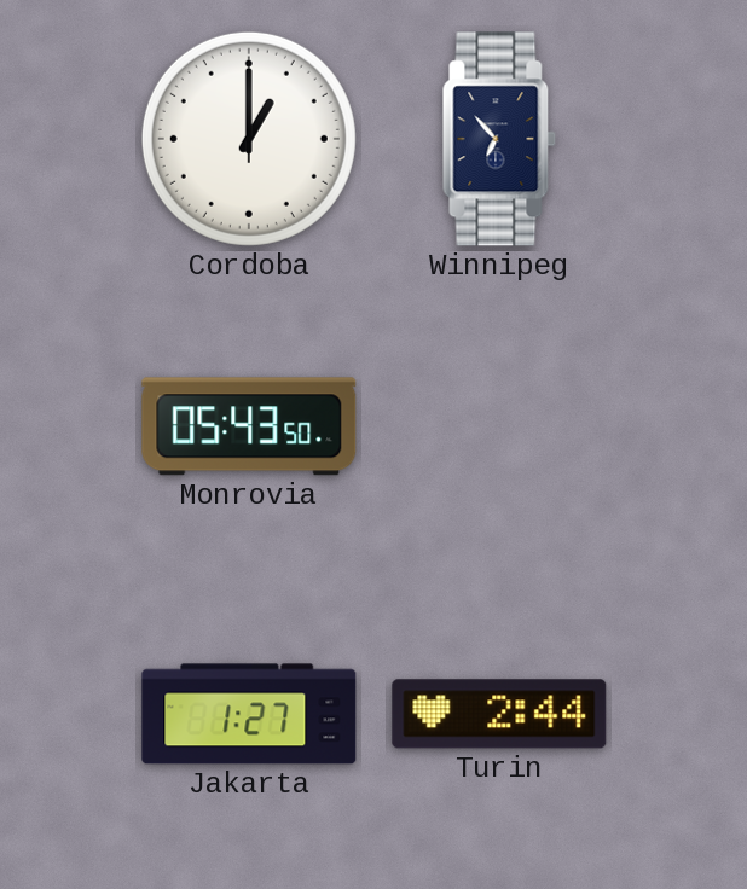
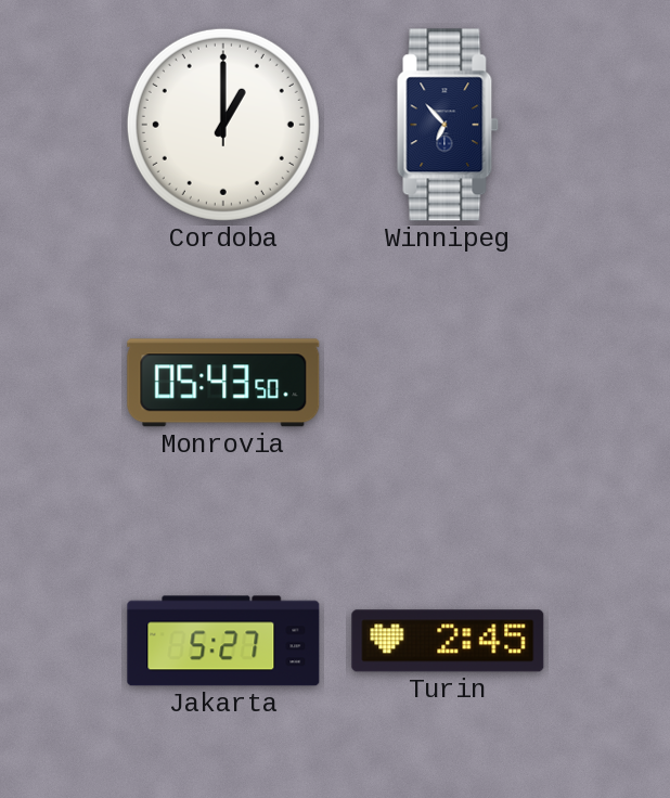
Jakarta: 1:27 -> 5:27 (223, 641)
Turin: 2:44 -> 2:45 (448, 641)
